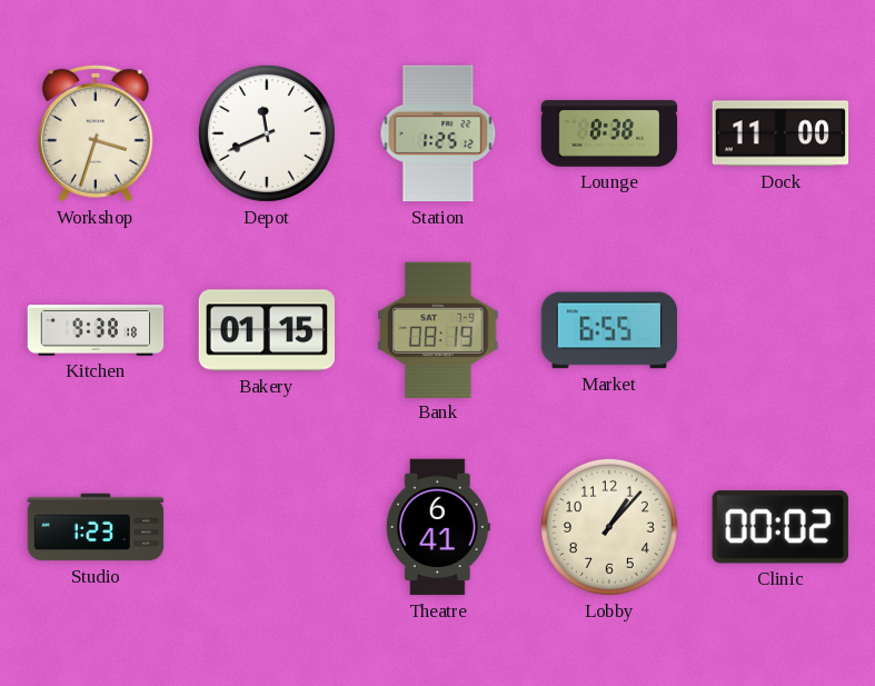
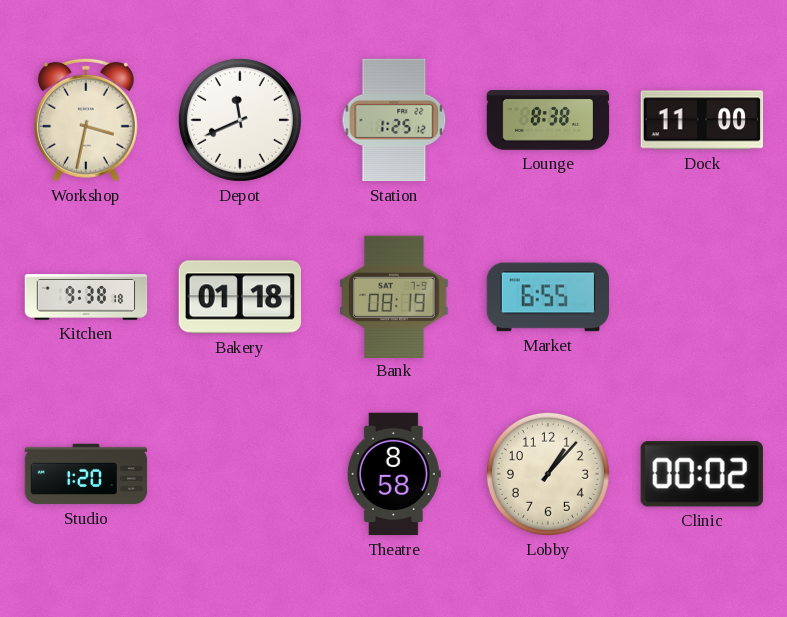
Workshop: 3:33 -> 3:32 (86, 120)
Bakery: 01:15 -> 01:18 (239, 297)
Studio: 1:23 -> 1:20 (86, 474)
Theatre: 6:41 -> 8:58 (394, 474)
